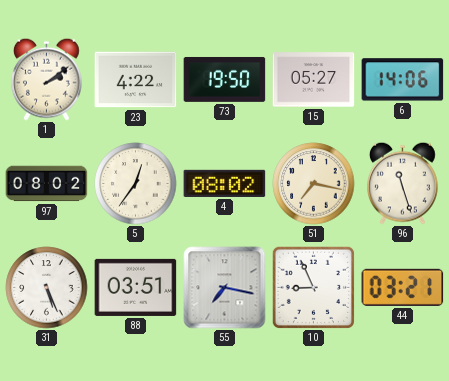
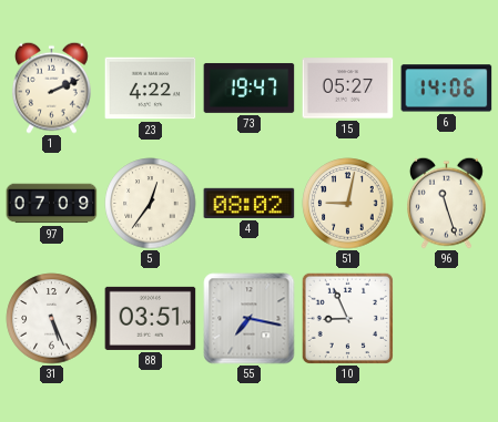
1: 2:09 -> 2:11 (52, 88)
73: 19:50 -> 19:47 (250, 88)
97: 08:02 -> 07:09 (52, 204)
51: 7:17 -> 9:02 (348, 204)
44: 03:21 -> none (403, 287)
